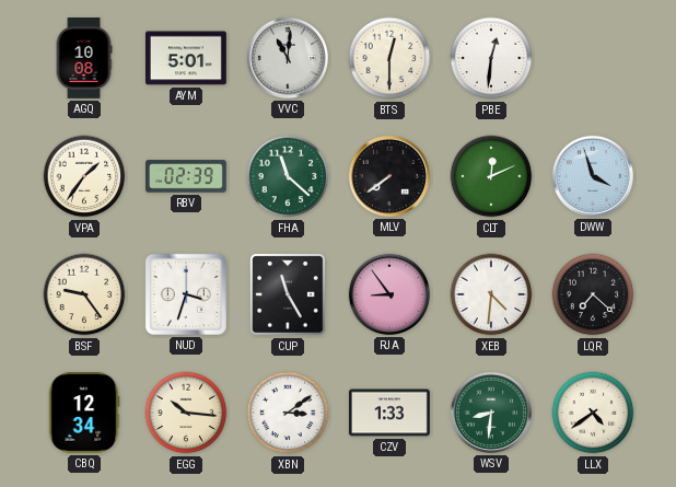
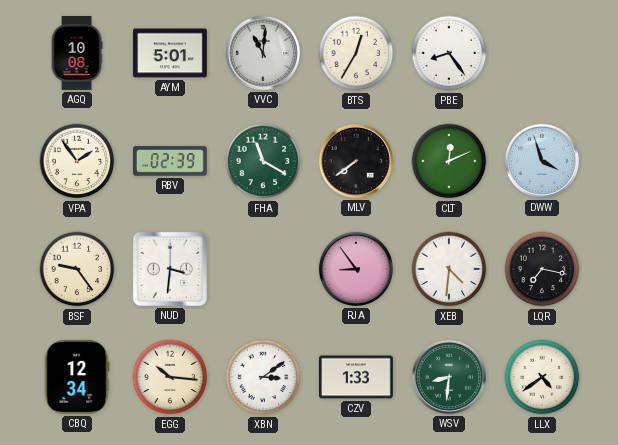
BTS: 12:30 -> 12:35 (356, 53)
PBE: 12:31 -> 8:24 (449, 53)
VPA: 1:36 -> 1:54 (77, 161)
FHA: 11:22 -> 11:20 (263, 161)
NUD: 3:33 -> 3:31 (170, 269)
CUP: 11:25 -> none (288, 294)
LQR: 7:22 -> 7:17 (542, 269)
